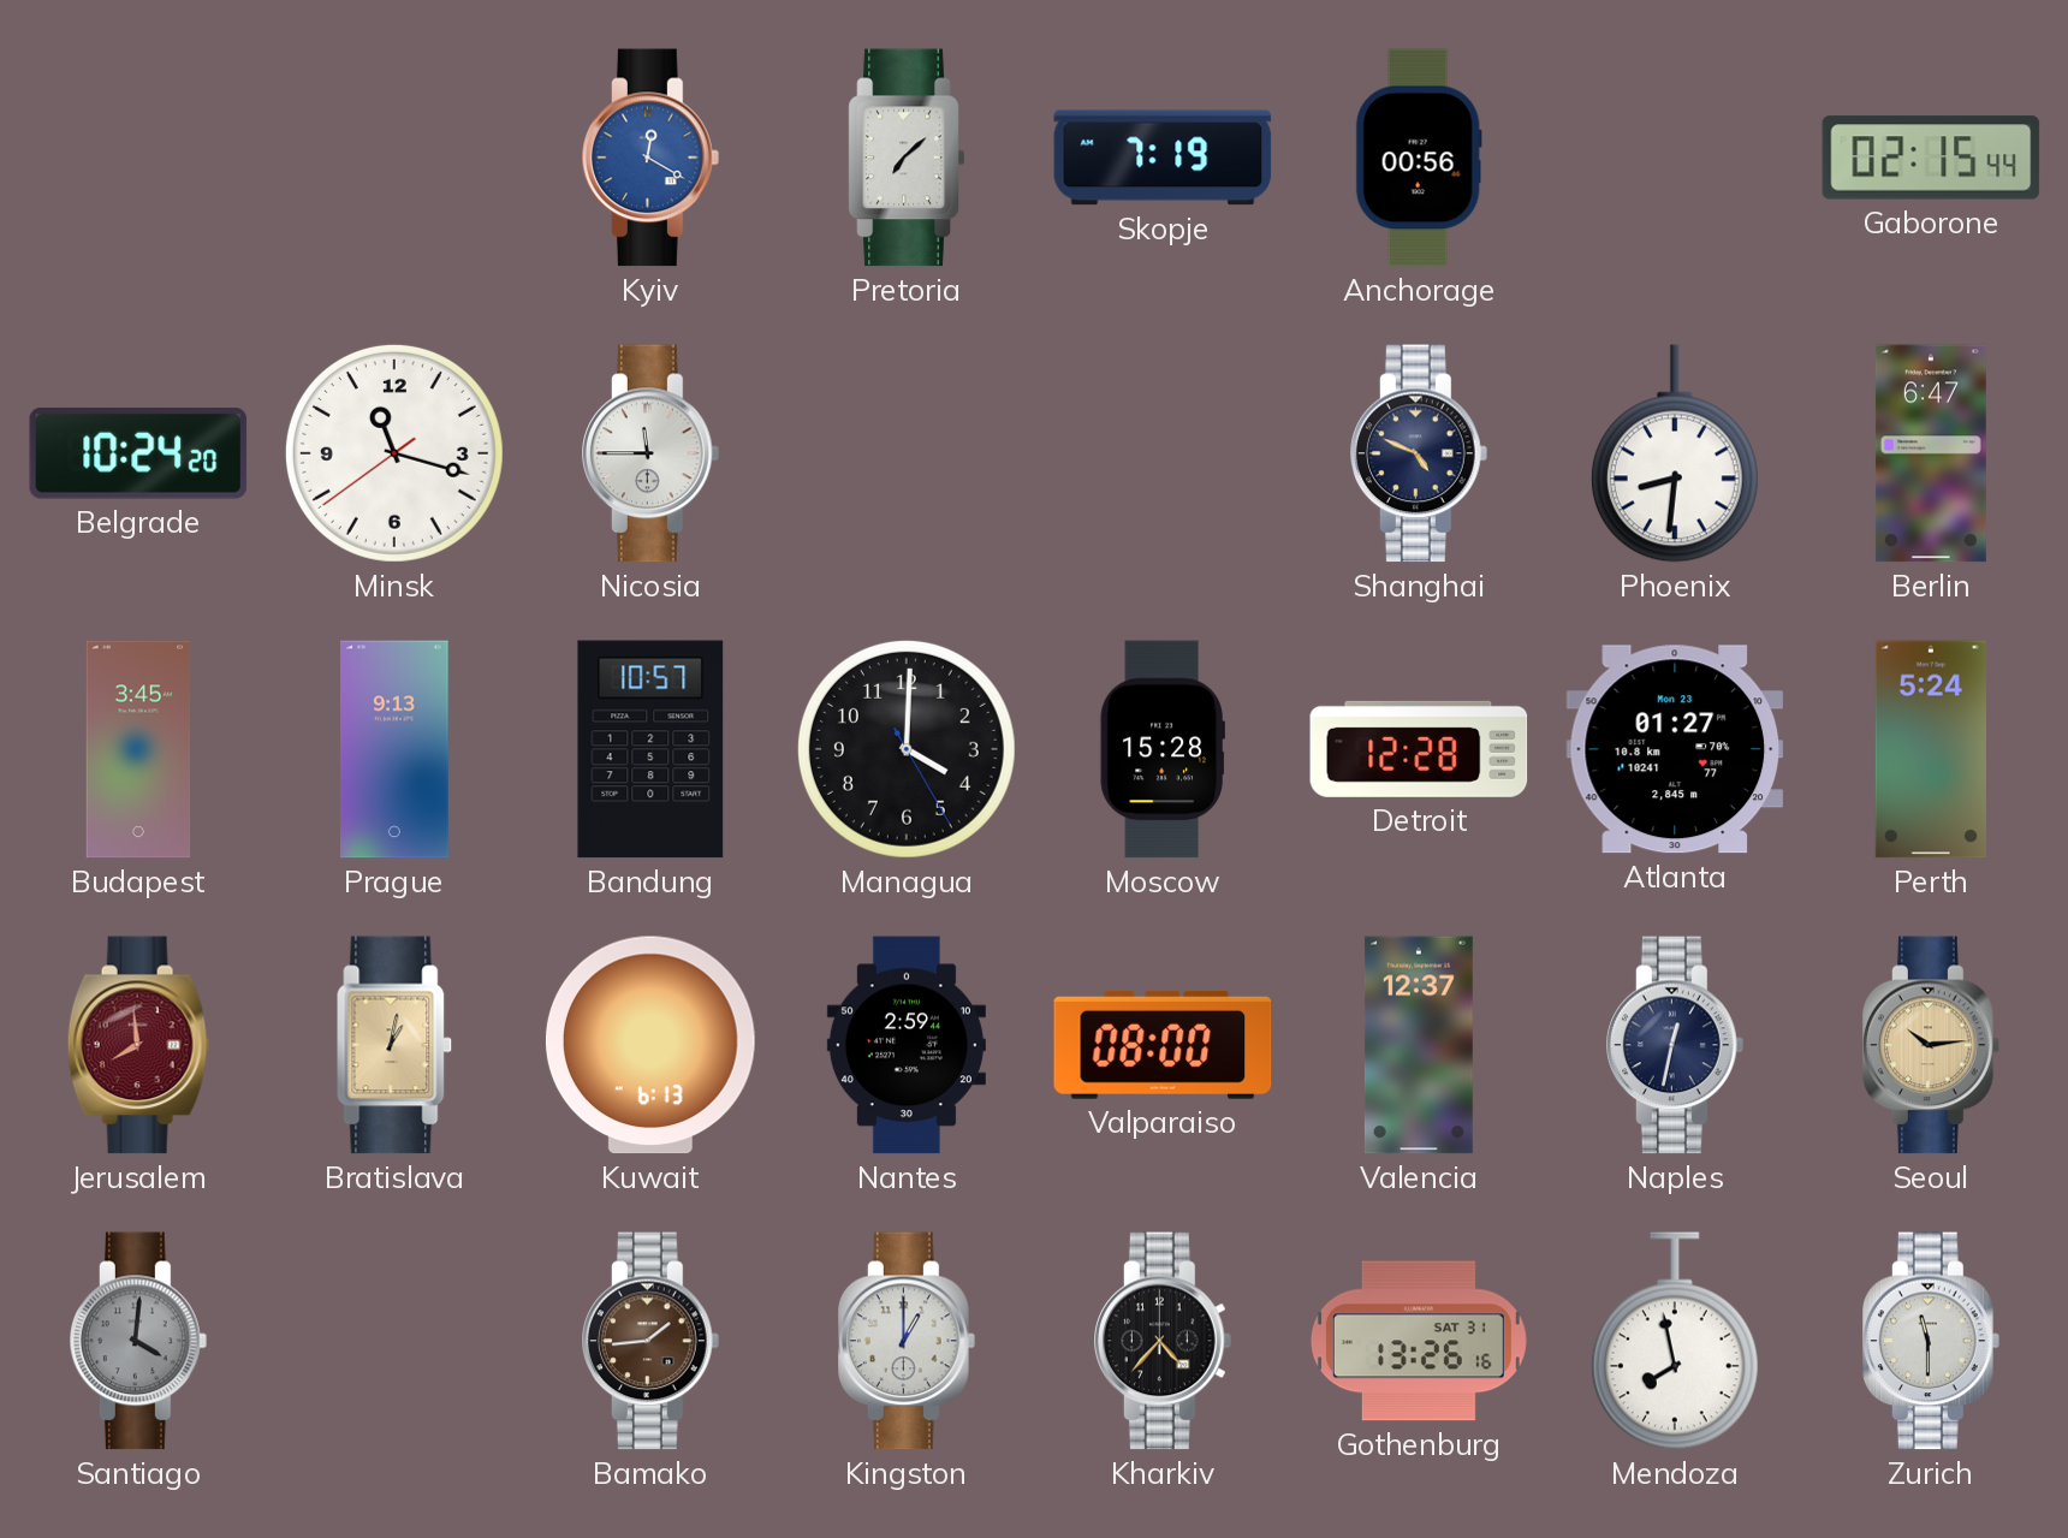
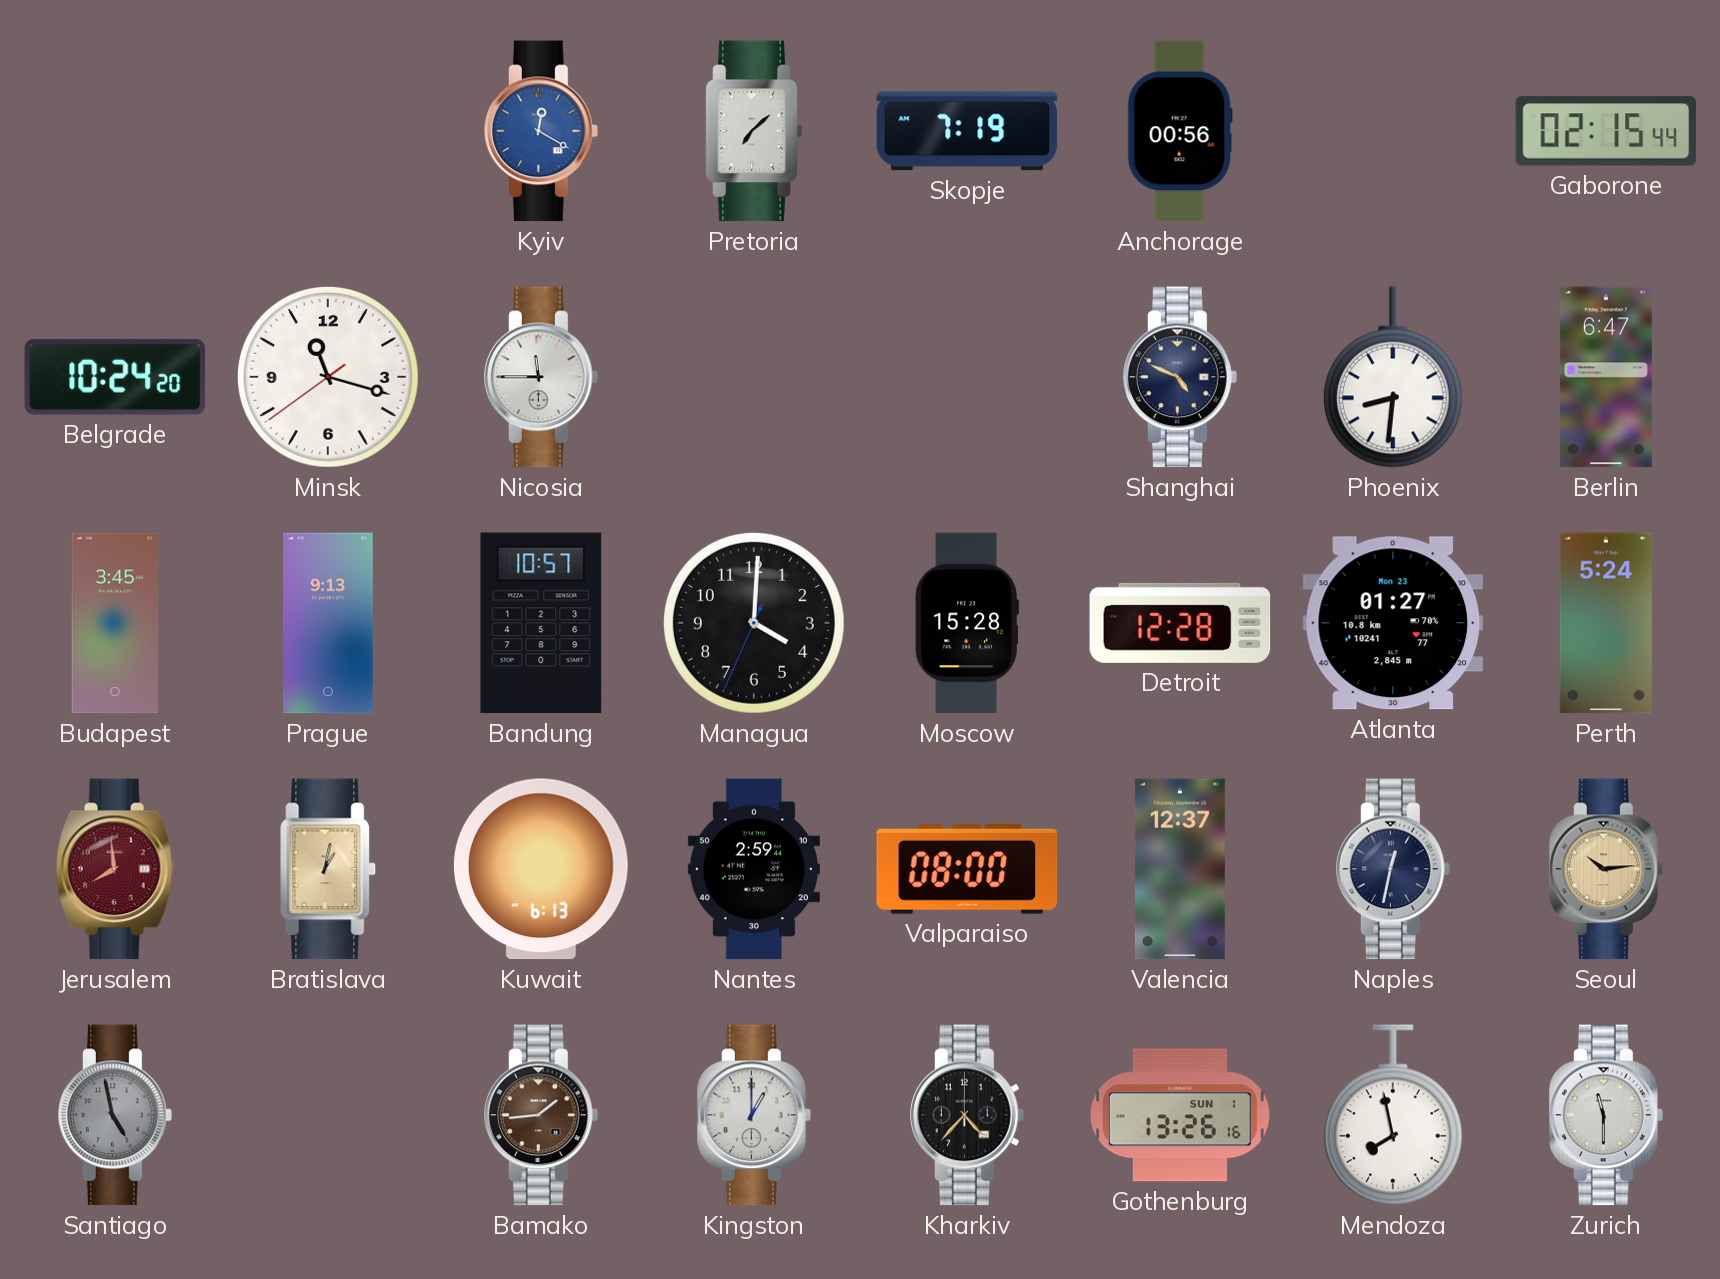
Managua: 4:00:25 -> 4:00:34 (754, 623)
Santiago: 4:01 -> 4:58 (116, 1115)
Gothenburg date: SAT 31 -> SUN 1 (1180, 1115)
